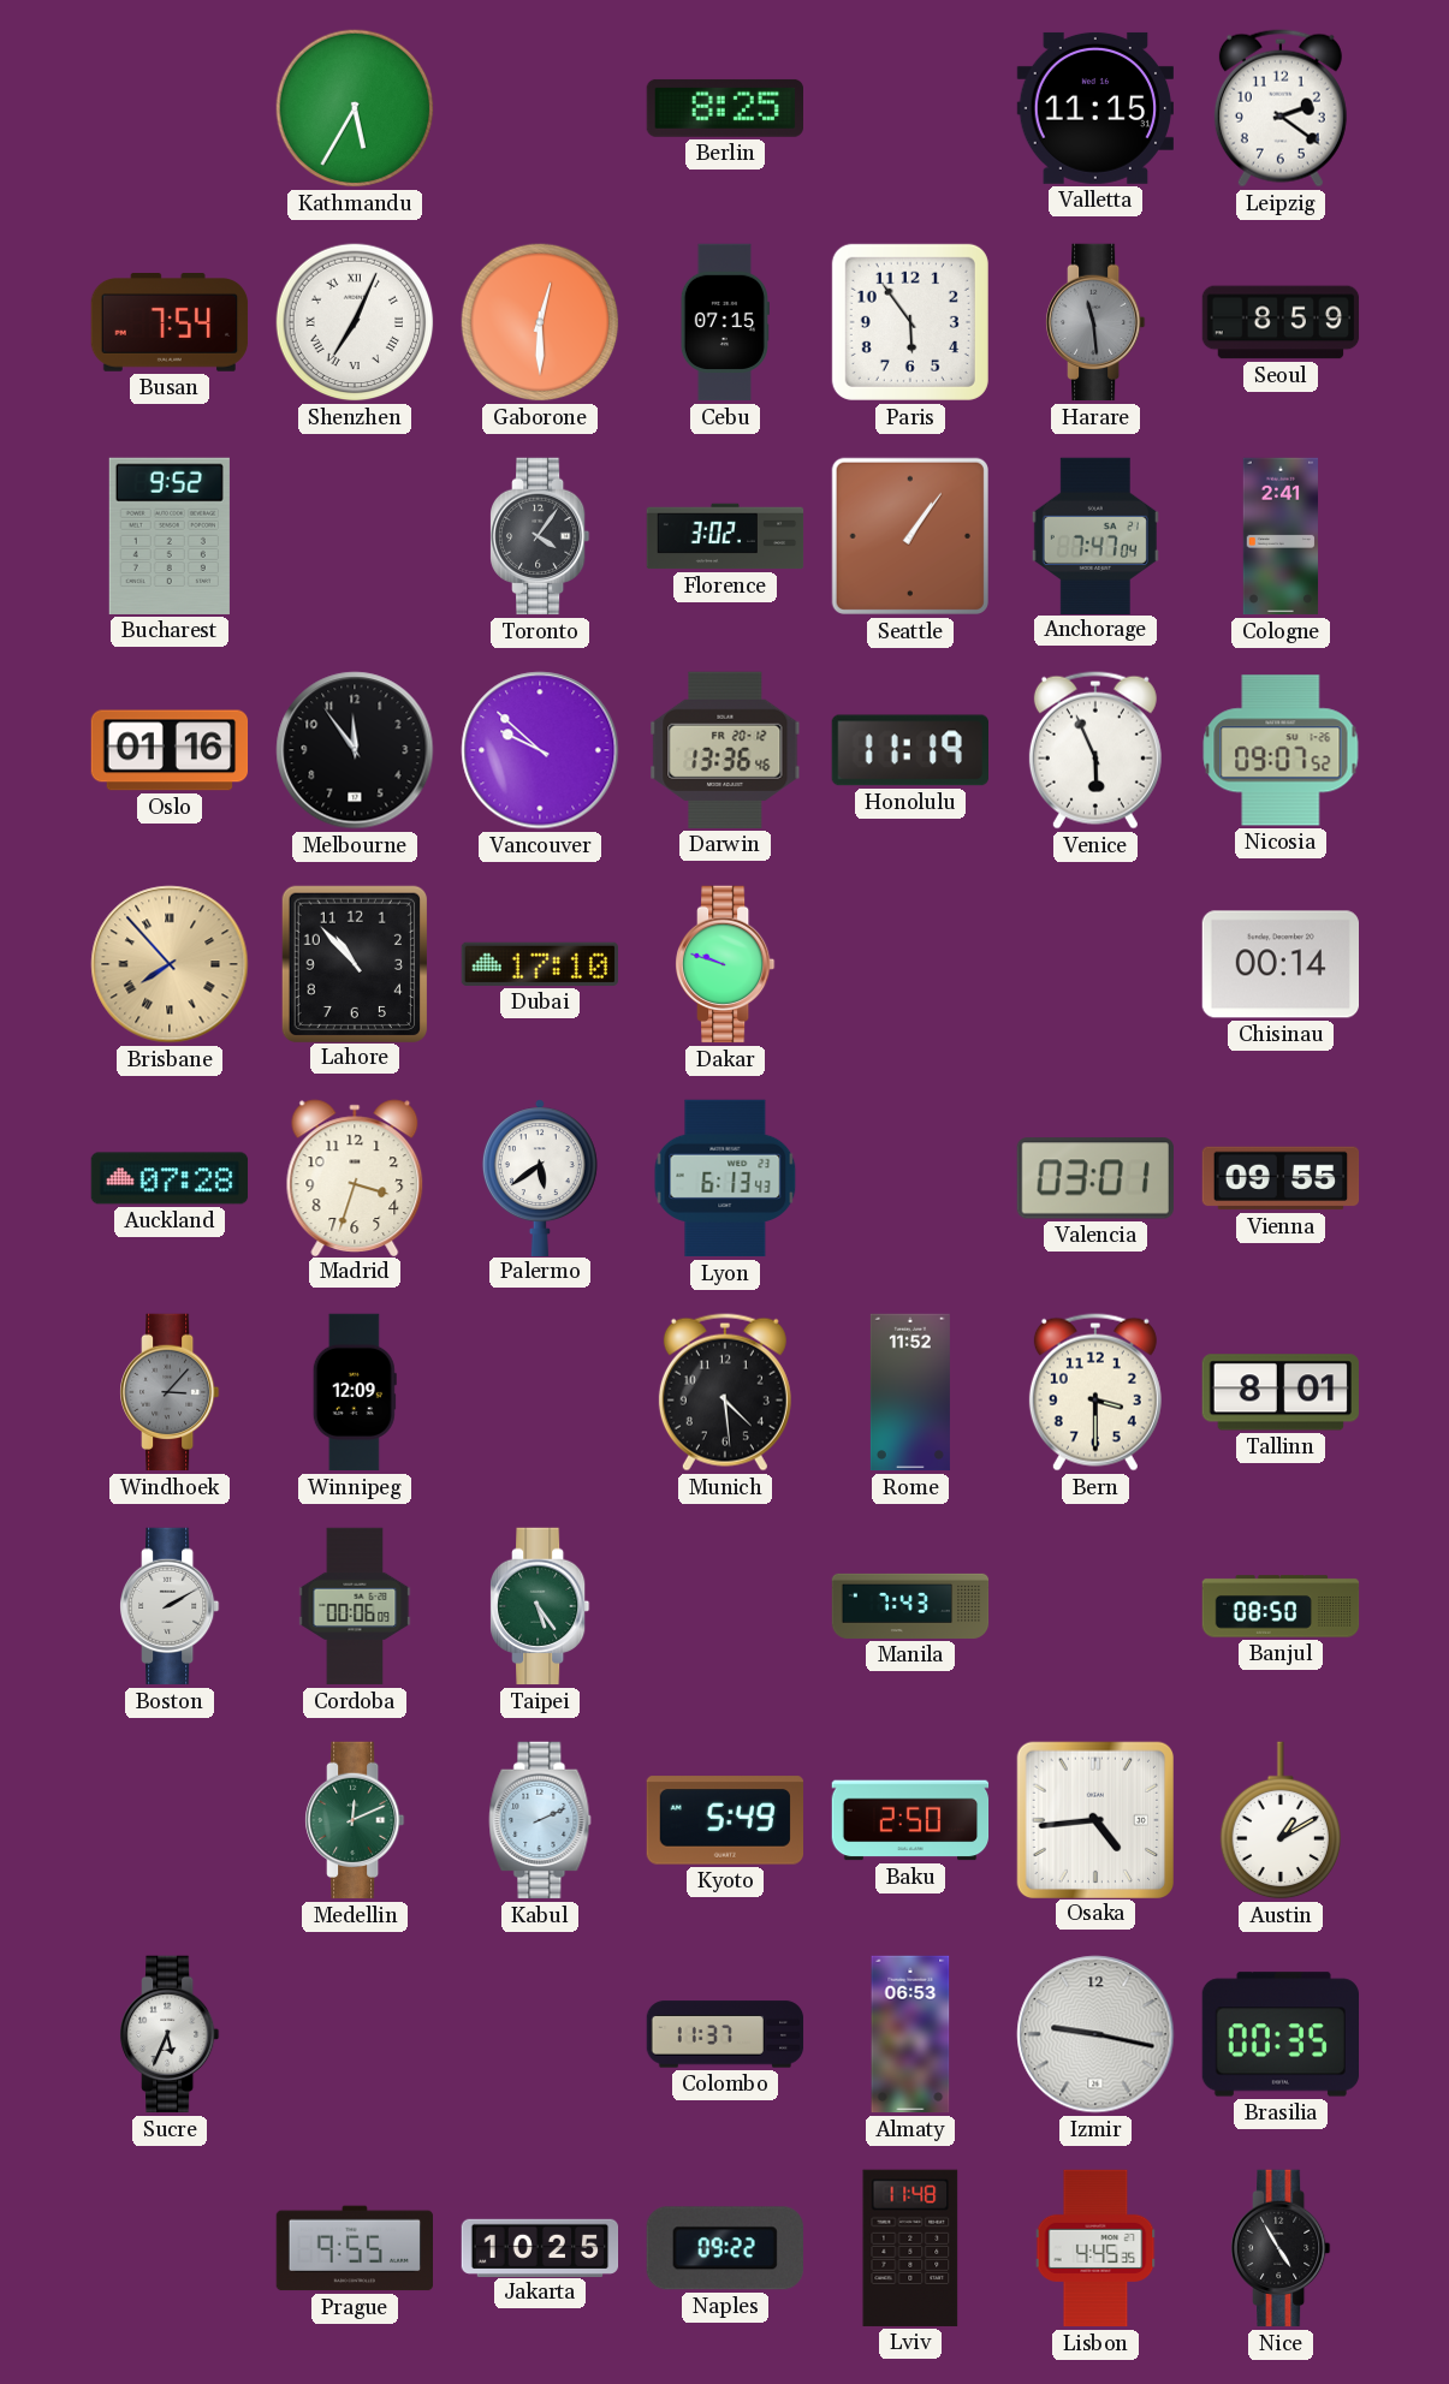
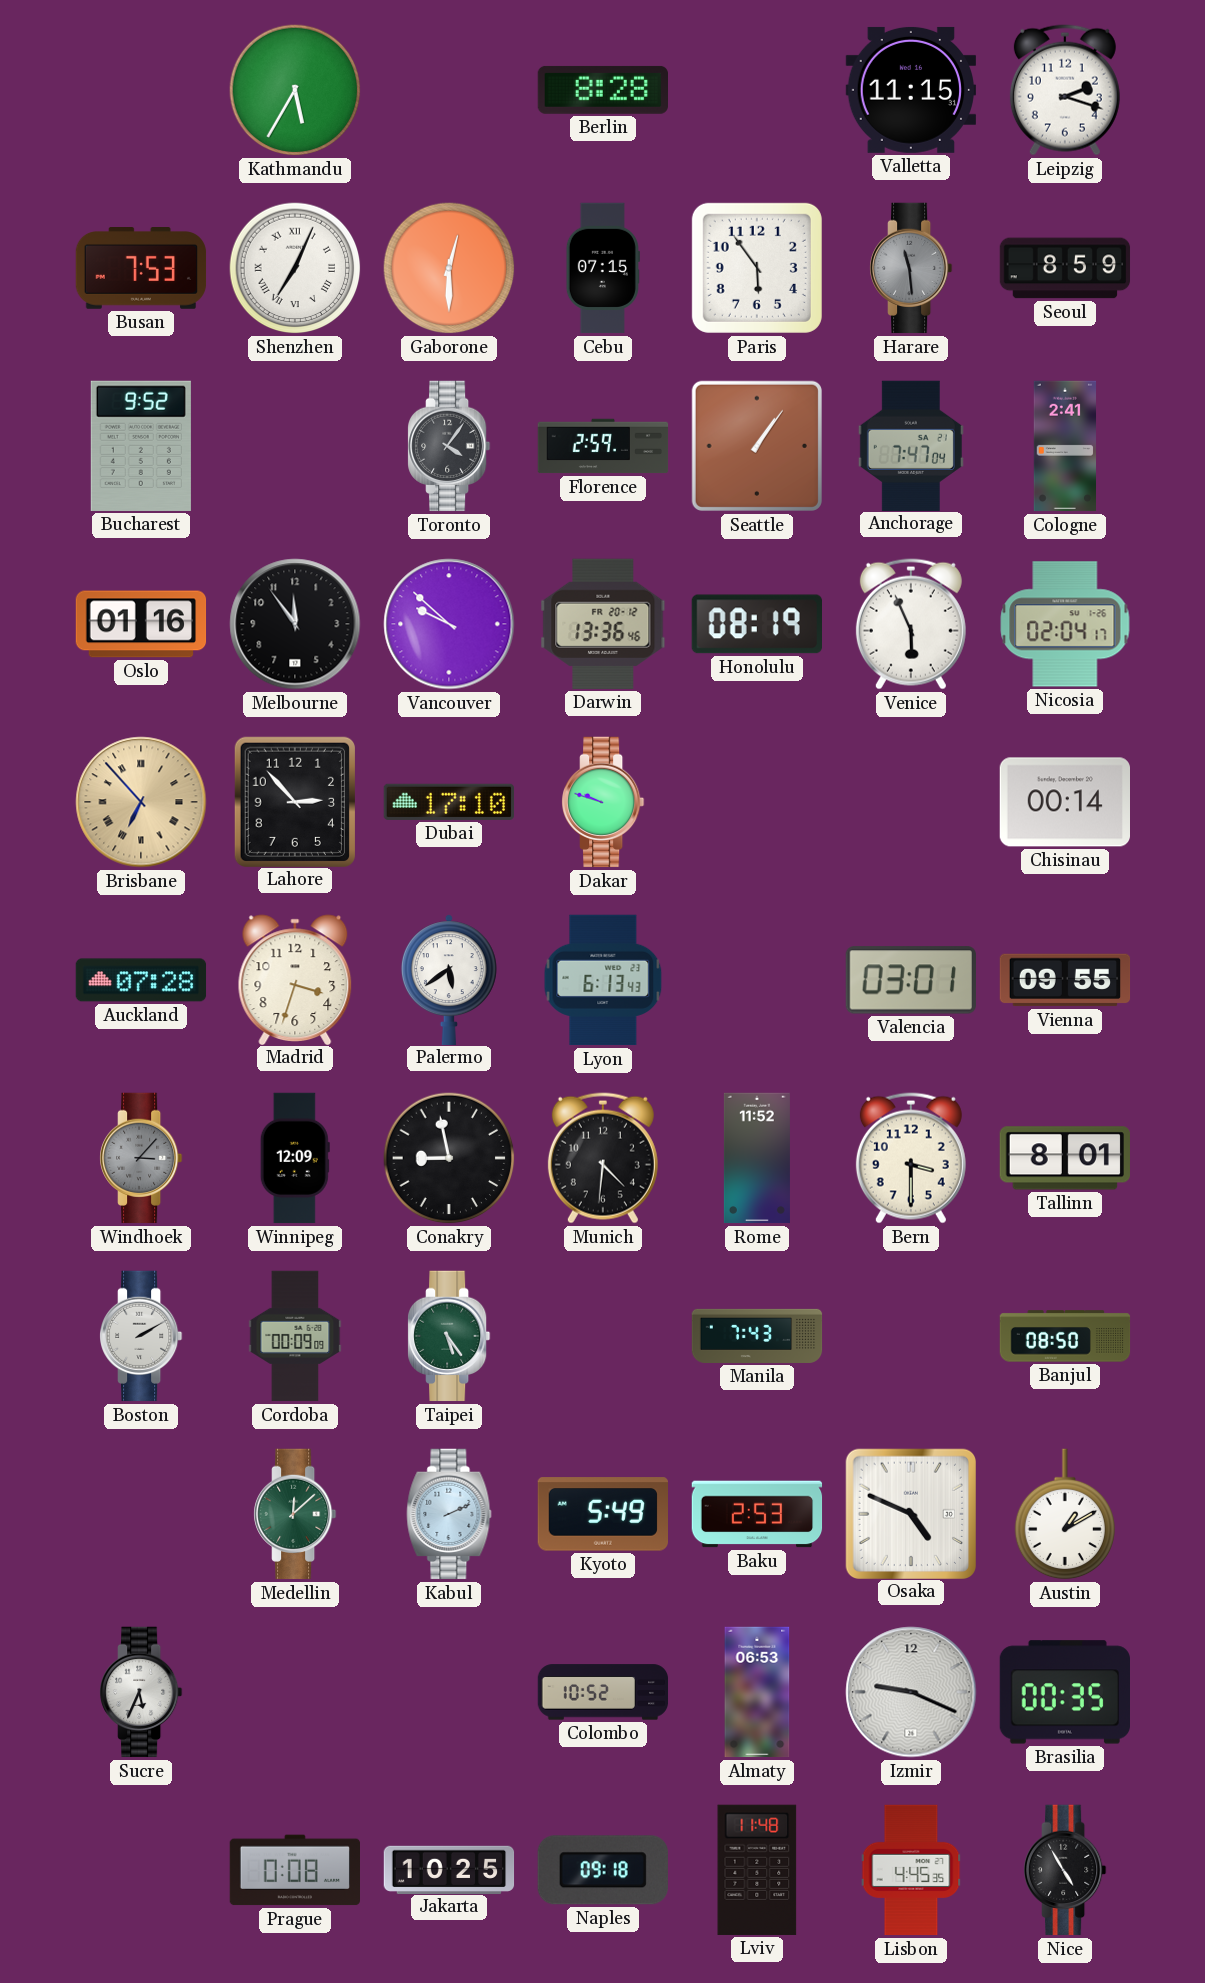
Berlin: 8:25 -> 8:28 (602, 90)
Leipzig: 2:21 -> 2:18 (1065, 90)
Busan: 7:54 -> 7:53 (141, 269)
Florence: 3:02 -> 2:59 (603, 446)
Honolulu: 11:19 -> 08:19 (756, 624)
Nicosia: 09:07 -> 02:04 (1065, 624)
Brisbane: 7:53 -> 6:53 (141, 802)
Lahore: 10:53 -> 2:53 (295, 801)
Conakry: none -> 8:58 (449, 1158)
Munich: 4:29 -> 4:31 (603, 1158)
Cordoba: 00:06 -> 00:09 (295, 1336)
Medellin: 12:11 -> 12:08 (296, 1514)
Baku: 2:50 -> 2:53 (757, 1514)
Osaka: 4:44 -> 4:49 (910, 1513)
Colombo: 11:37 -> 10:52 (603, 1692)
Izmir: 9:17 -> 9:19 (911, 1692)
Prague: 9:55 -> 0:08 (294, 1870)
Naples: 09:22 -> 09:18 (603, 1870)
